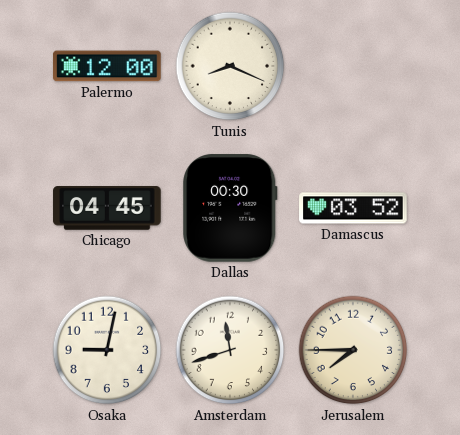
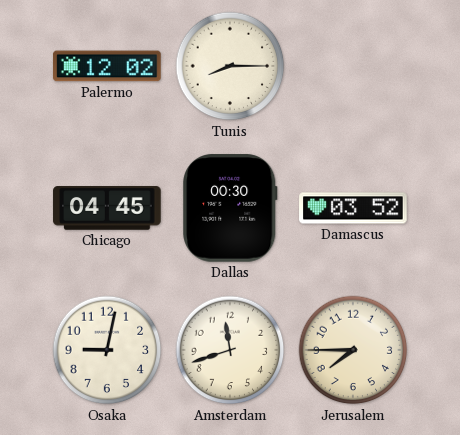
Palermo: 12:00 -> 12:02 (107, 66)
Tunis: 8:19 -> 8:15 (230, 66)
